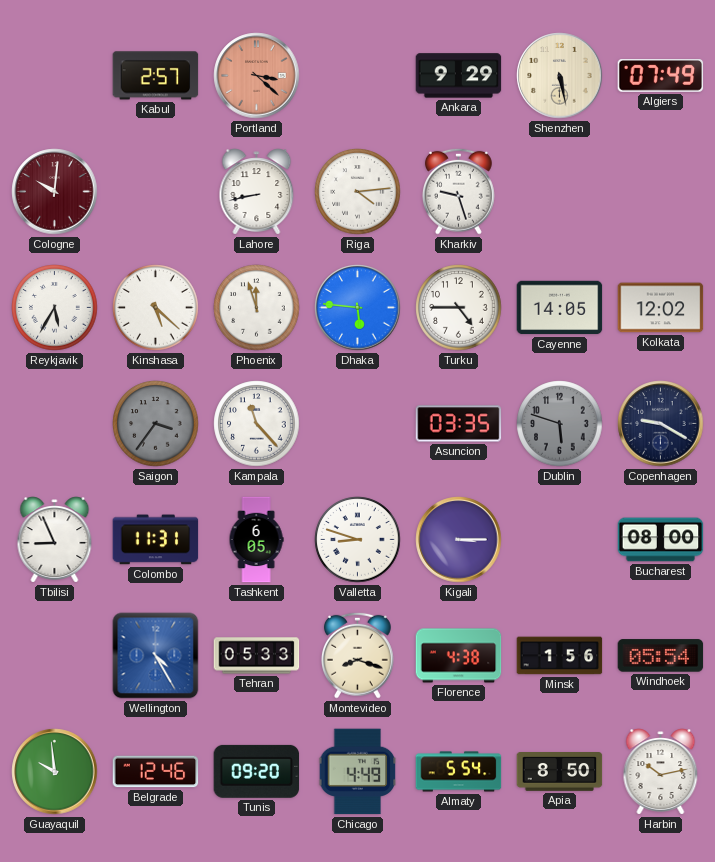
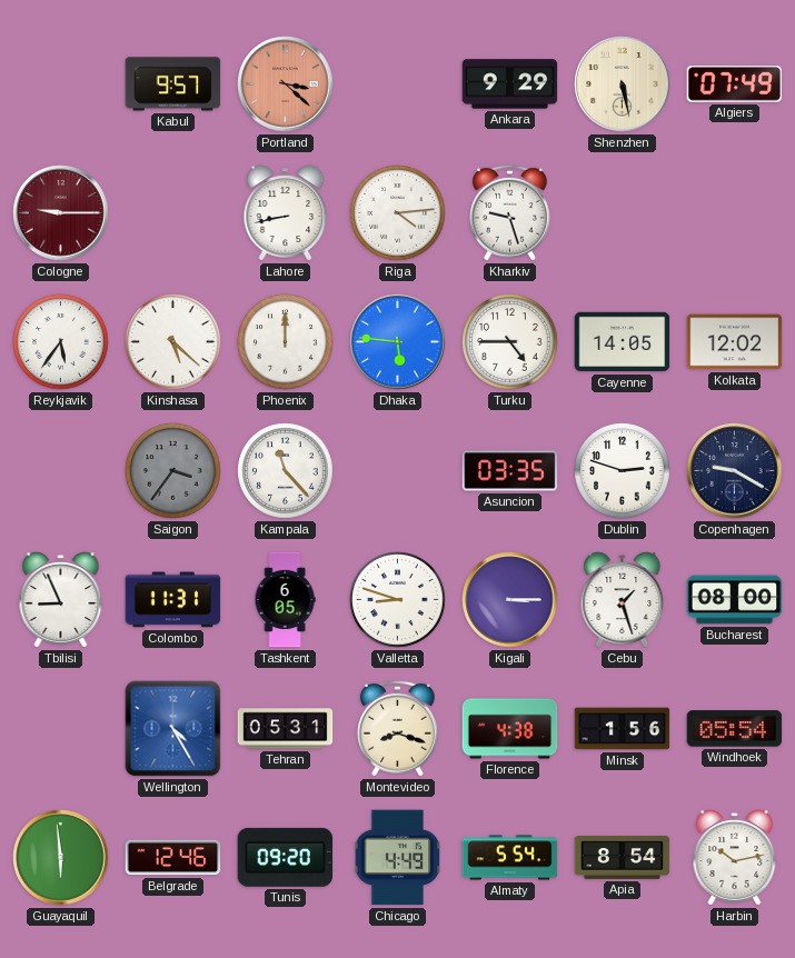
Kabul: 2:57 -> 9:57 (173, 84)
Cologne: 10:01 -> 9:15 (61, 213)
Reykjavik: 5:35 -> 5:36 (61, 342)
Phoenix: 11:57 -> 12:00 (286, 342)
Dublin: 5:48 -> 2:48 (623, 471)
Dublin dial: grey -> white (623, 471)
Cebu: none -> 1:27 (623, 600)
Tehran: 05:33 -> 05:31 (286, 729)
Guayaquil: 9:59 -> 5:59 (61, 858)
Apia: 8:50 -> 8:54 (623, 858)
